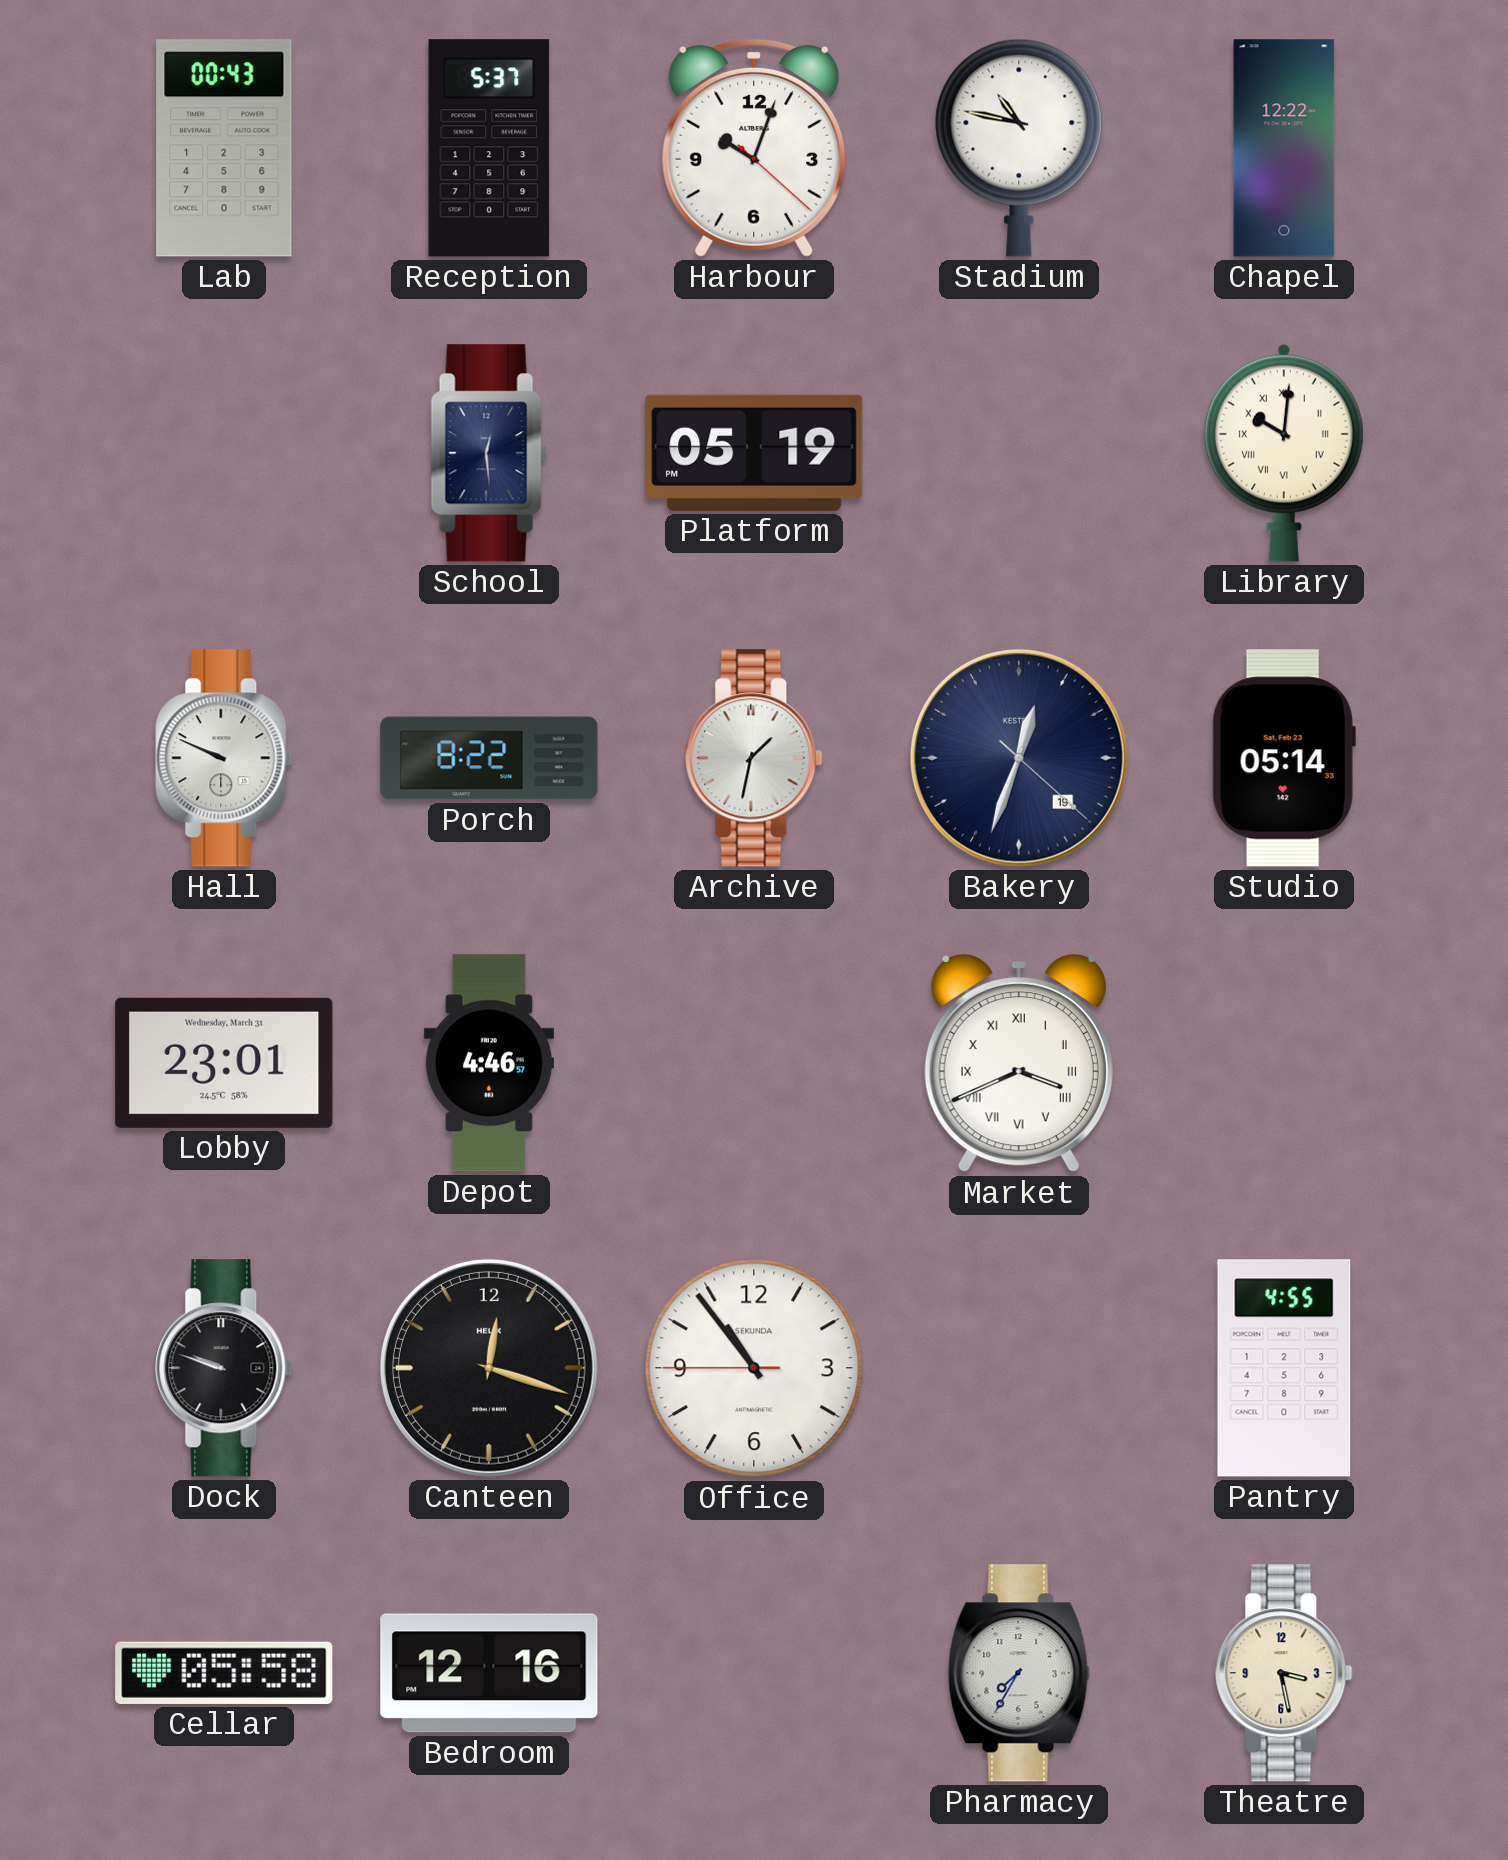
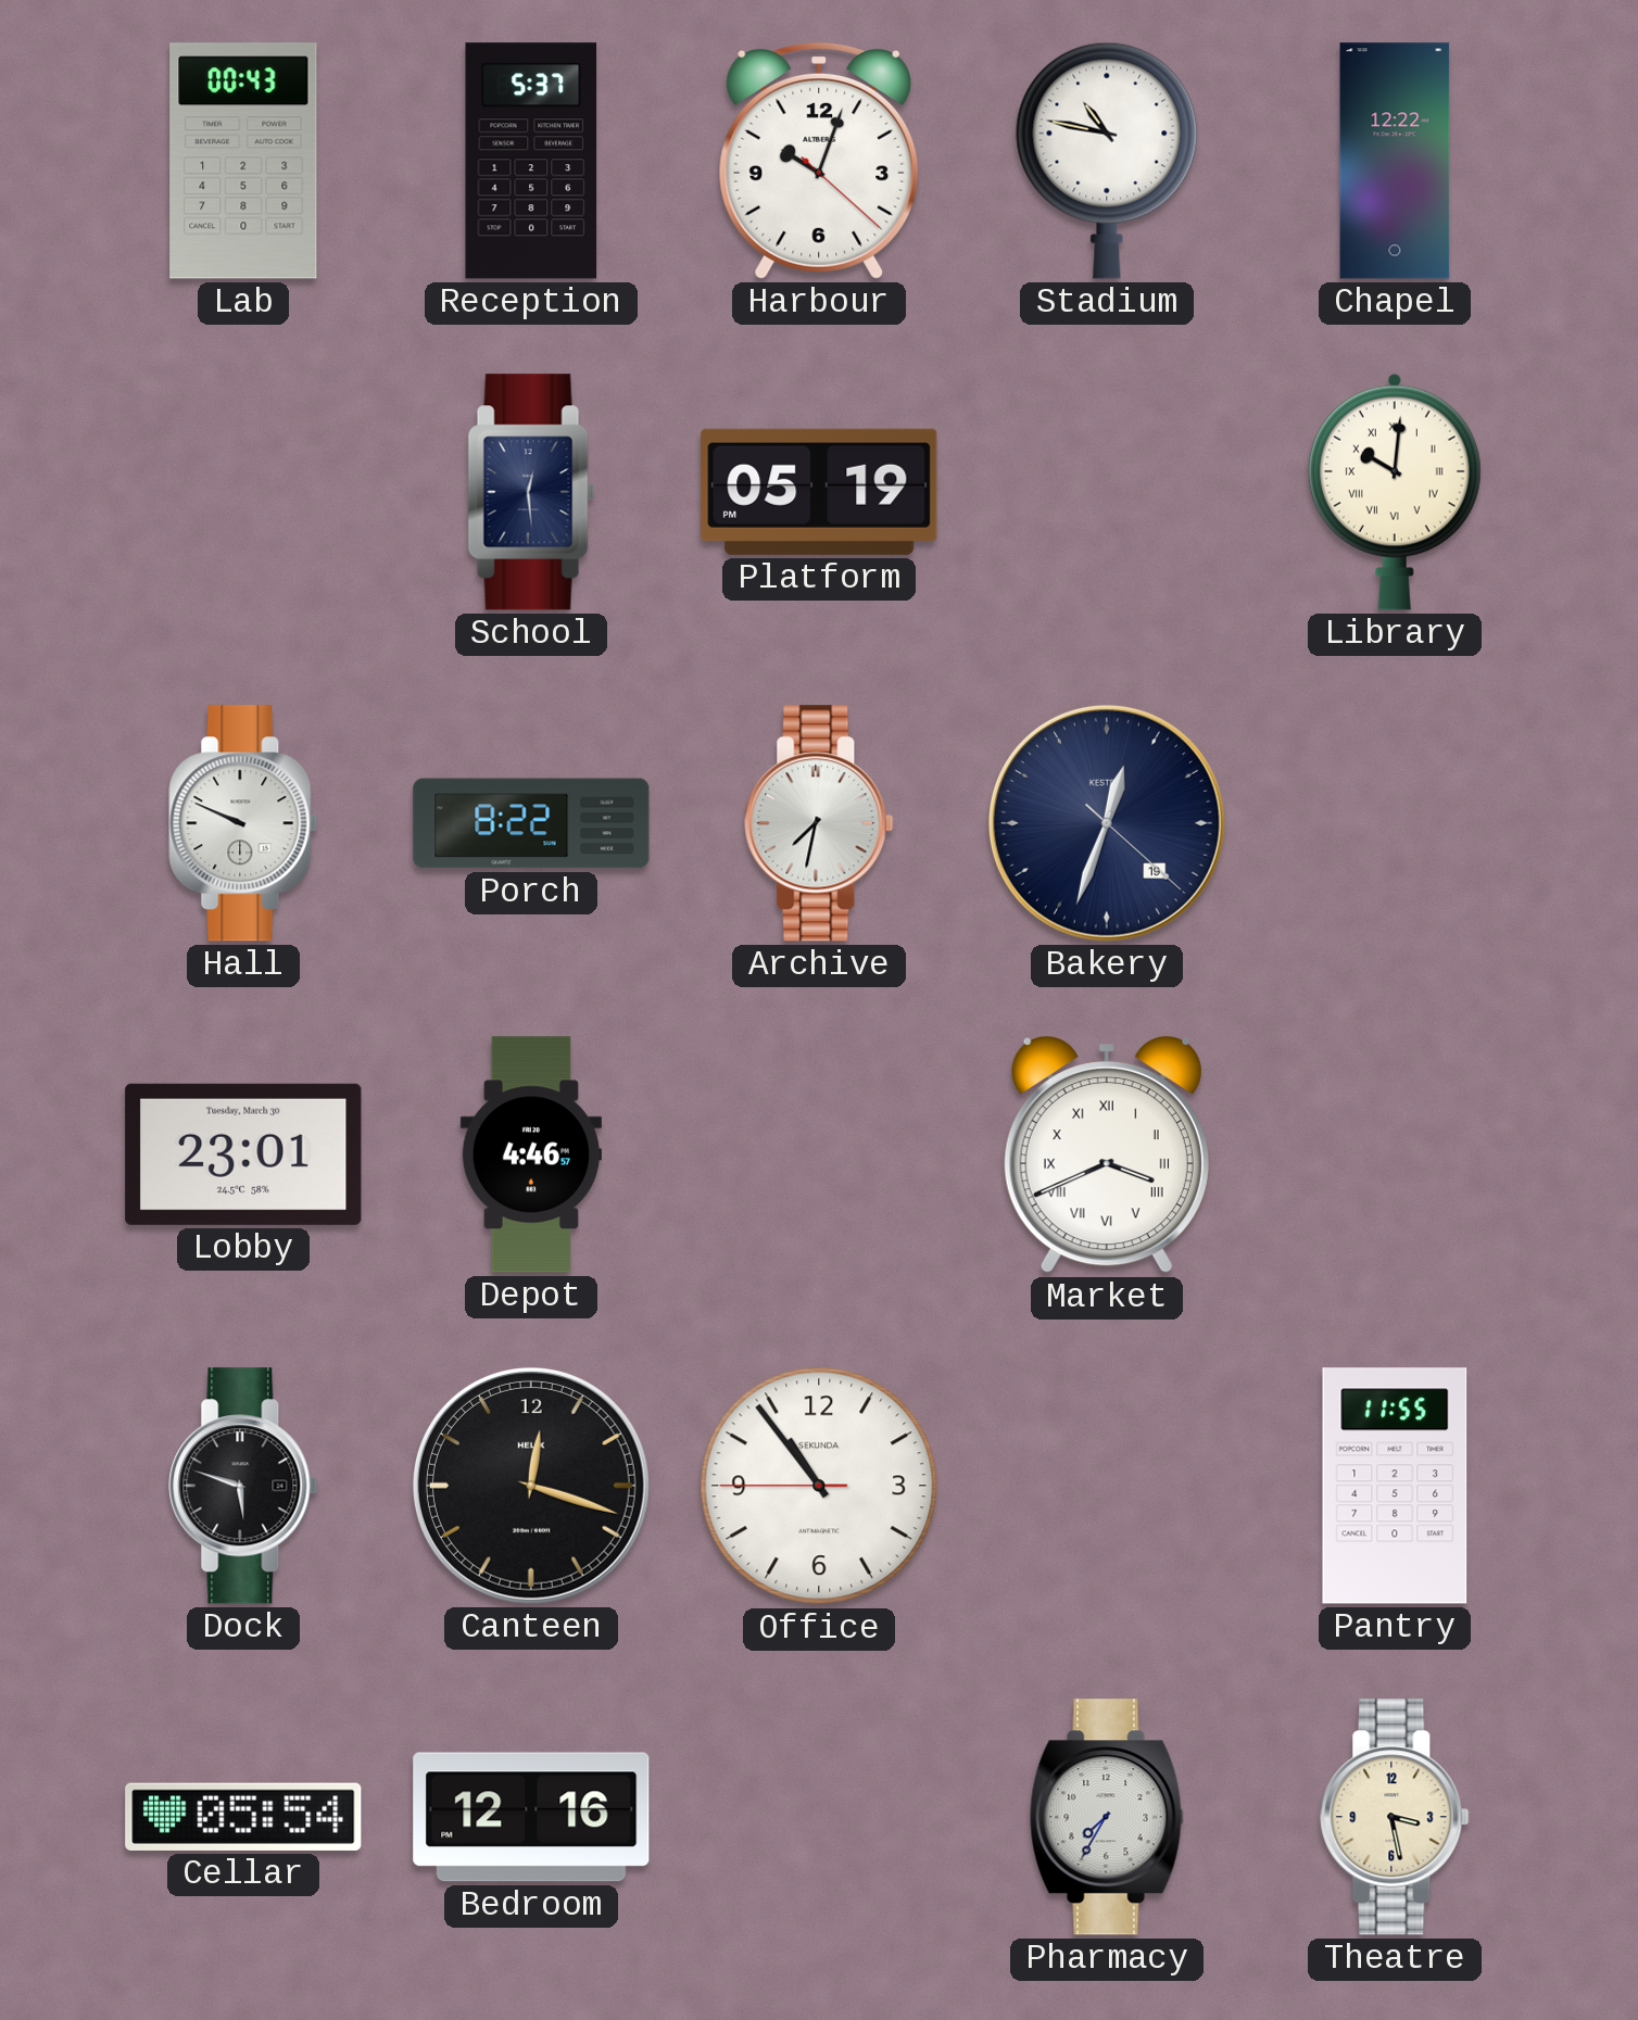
Archive: 1:32 -> 7:32 (819, 823)
Studio: 05:14 -> none (1284, 758)
Lobby date: Wednesday, March 31 -> Tuesday, March 30 (243, 1154)
Dock: 9:48 -> 5:48 (243, 1486)
Pantry: 4:55 -> 11:55 (1395, 1486)
Cellar: 05:58 -> 05:54 (243, 1817)
